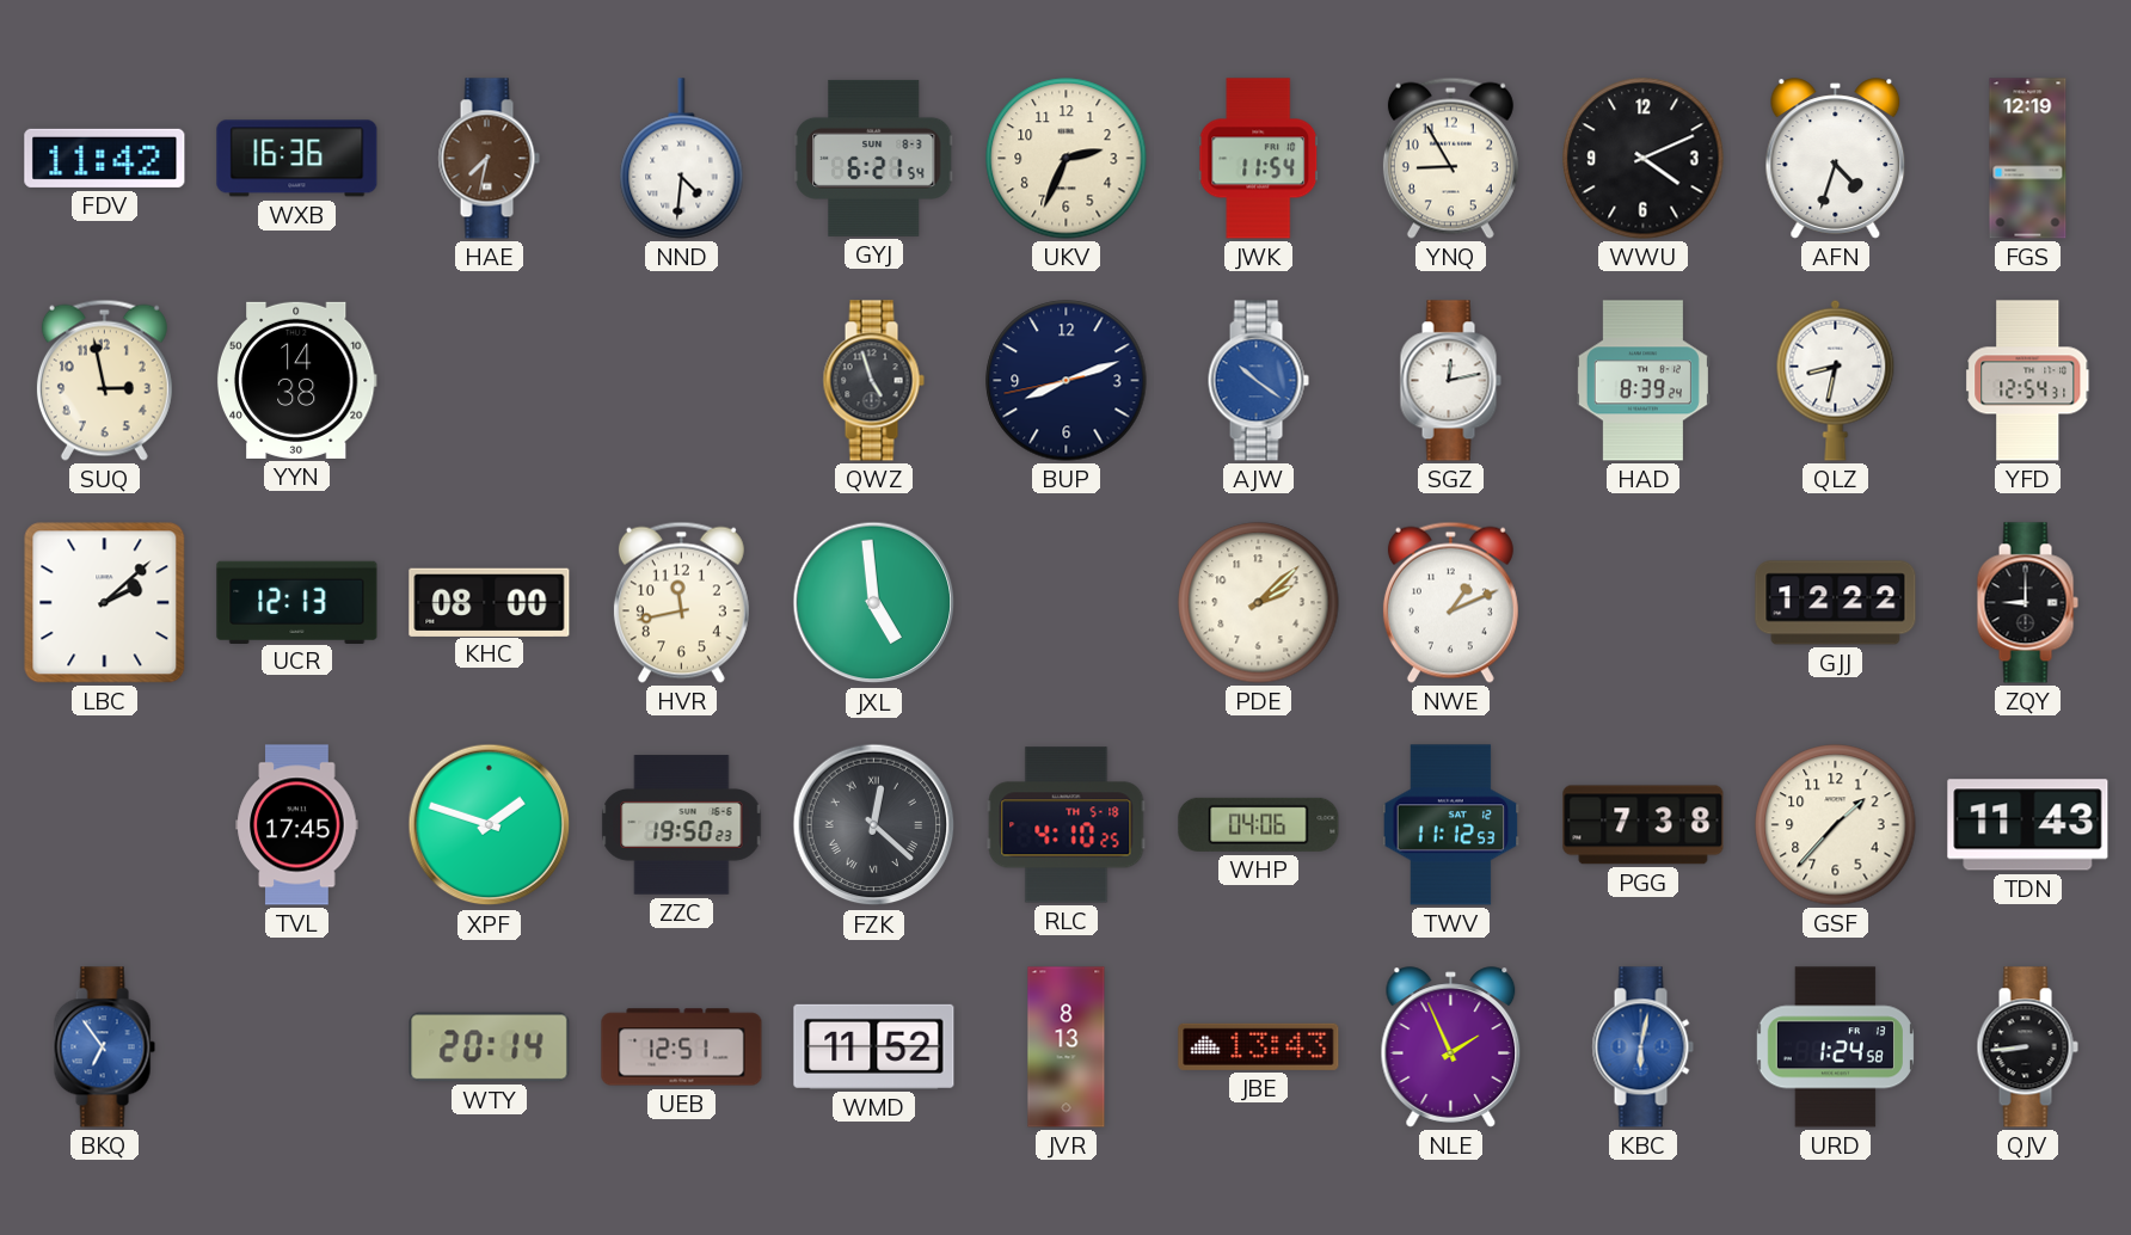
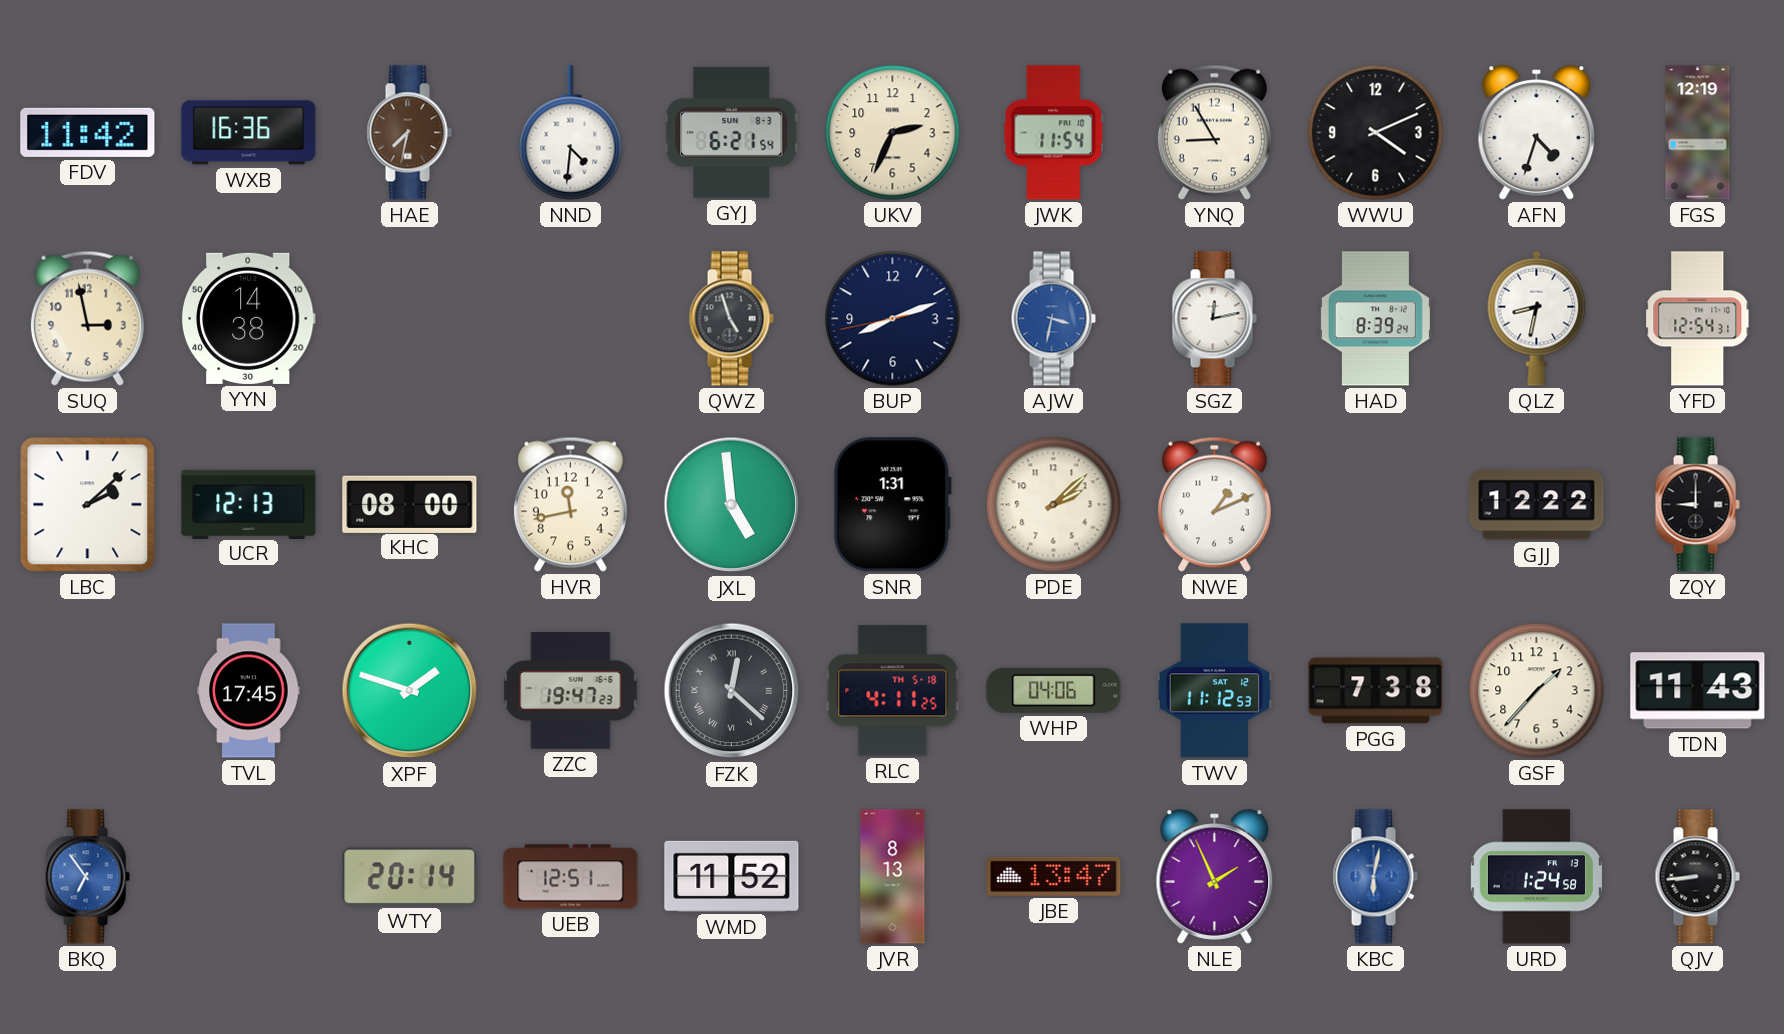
AJW: 10:21 -> 3:32 (1053, 319)
SNR: none -> 1:31 (893, 505)
ZZC: 19:50 -> 19:47 (571, 691)
RLC: 4:10 -> 4:11 (893, 691)
JBE: 13:43 -> 13:47 (1054, 876)
